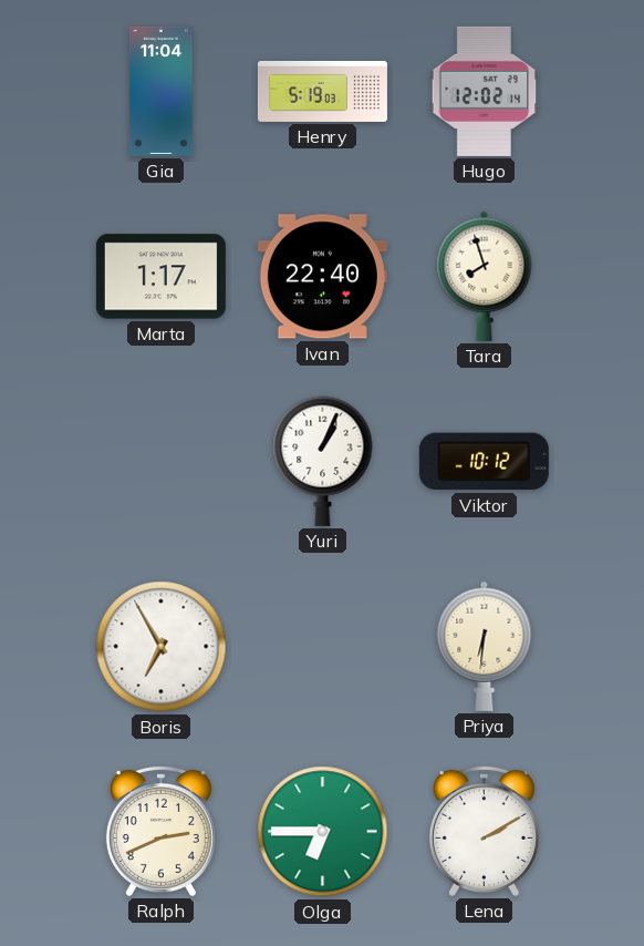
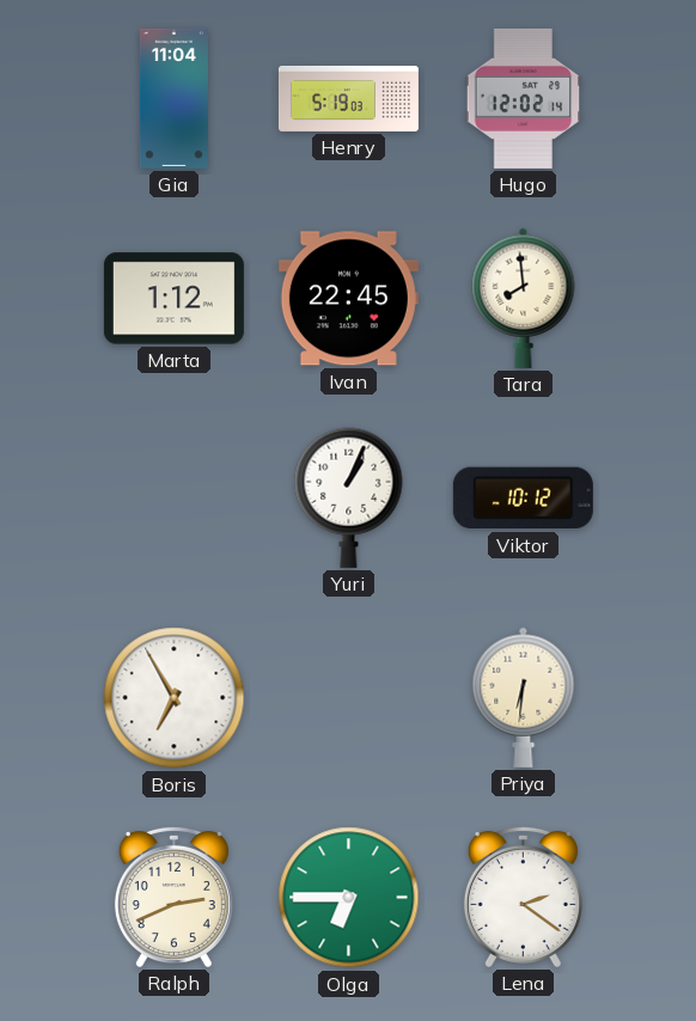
Marta: 1:17 -> 1:12 (173, 299)
Ivan: 22:40 -> 22:45 (348, 299)
Tara: 7:57 -> 7:59 (524, 298)
Lena: 2:10 -> 2:21 (523, 897)
